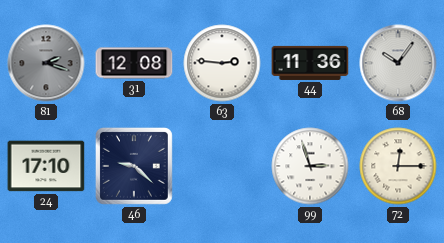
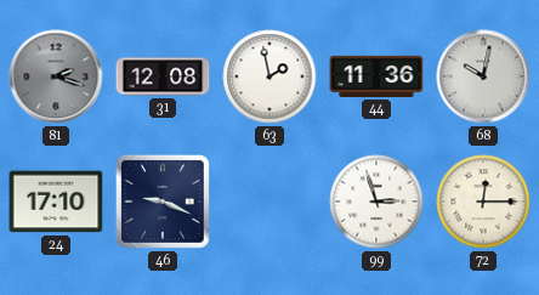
63: 2:46 -> 1:58 (269, 76)
68: 10:06 -> 10:02 (483, 76)
46: 9:22 -> 9:19 (163, 202)
